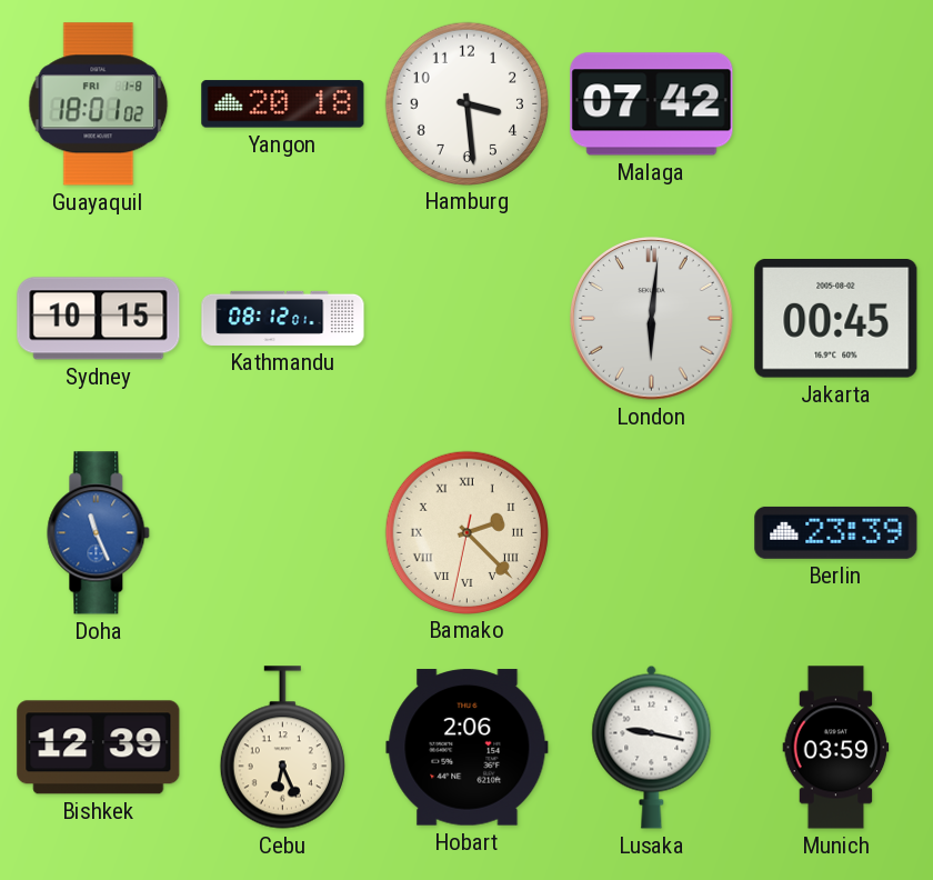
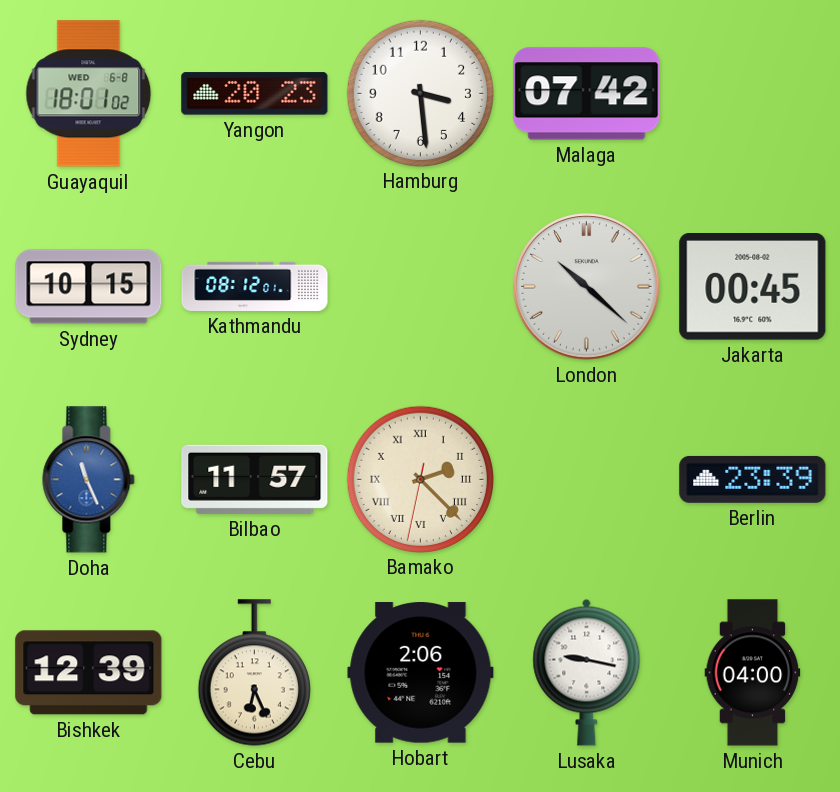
Guayaquil date: FRI 1-8 -> WED 6-8 (89, 94)
Yangon: 20:18 -> 20:23 (255, 94)
London: 6:01 -> 10:22 (587, 287)
Bilbao: none -> 11:57 (255, 479)
Munich: 03:59 -> 04:00 (753, 673)
